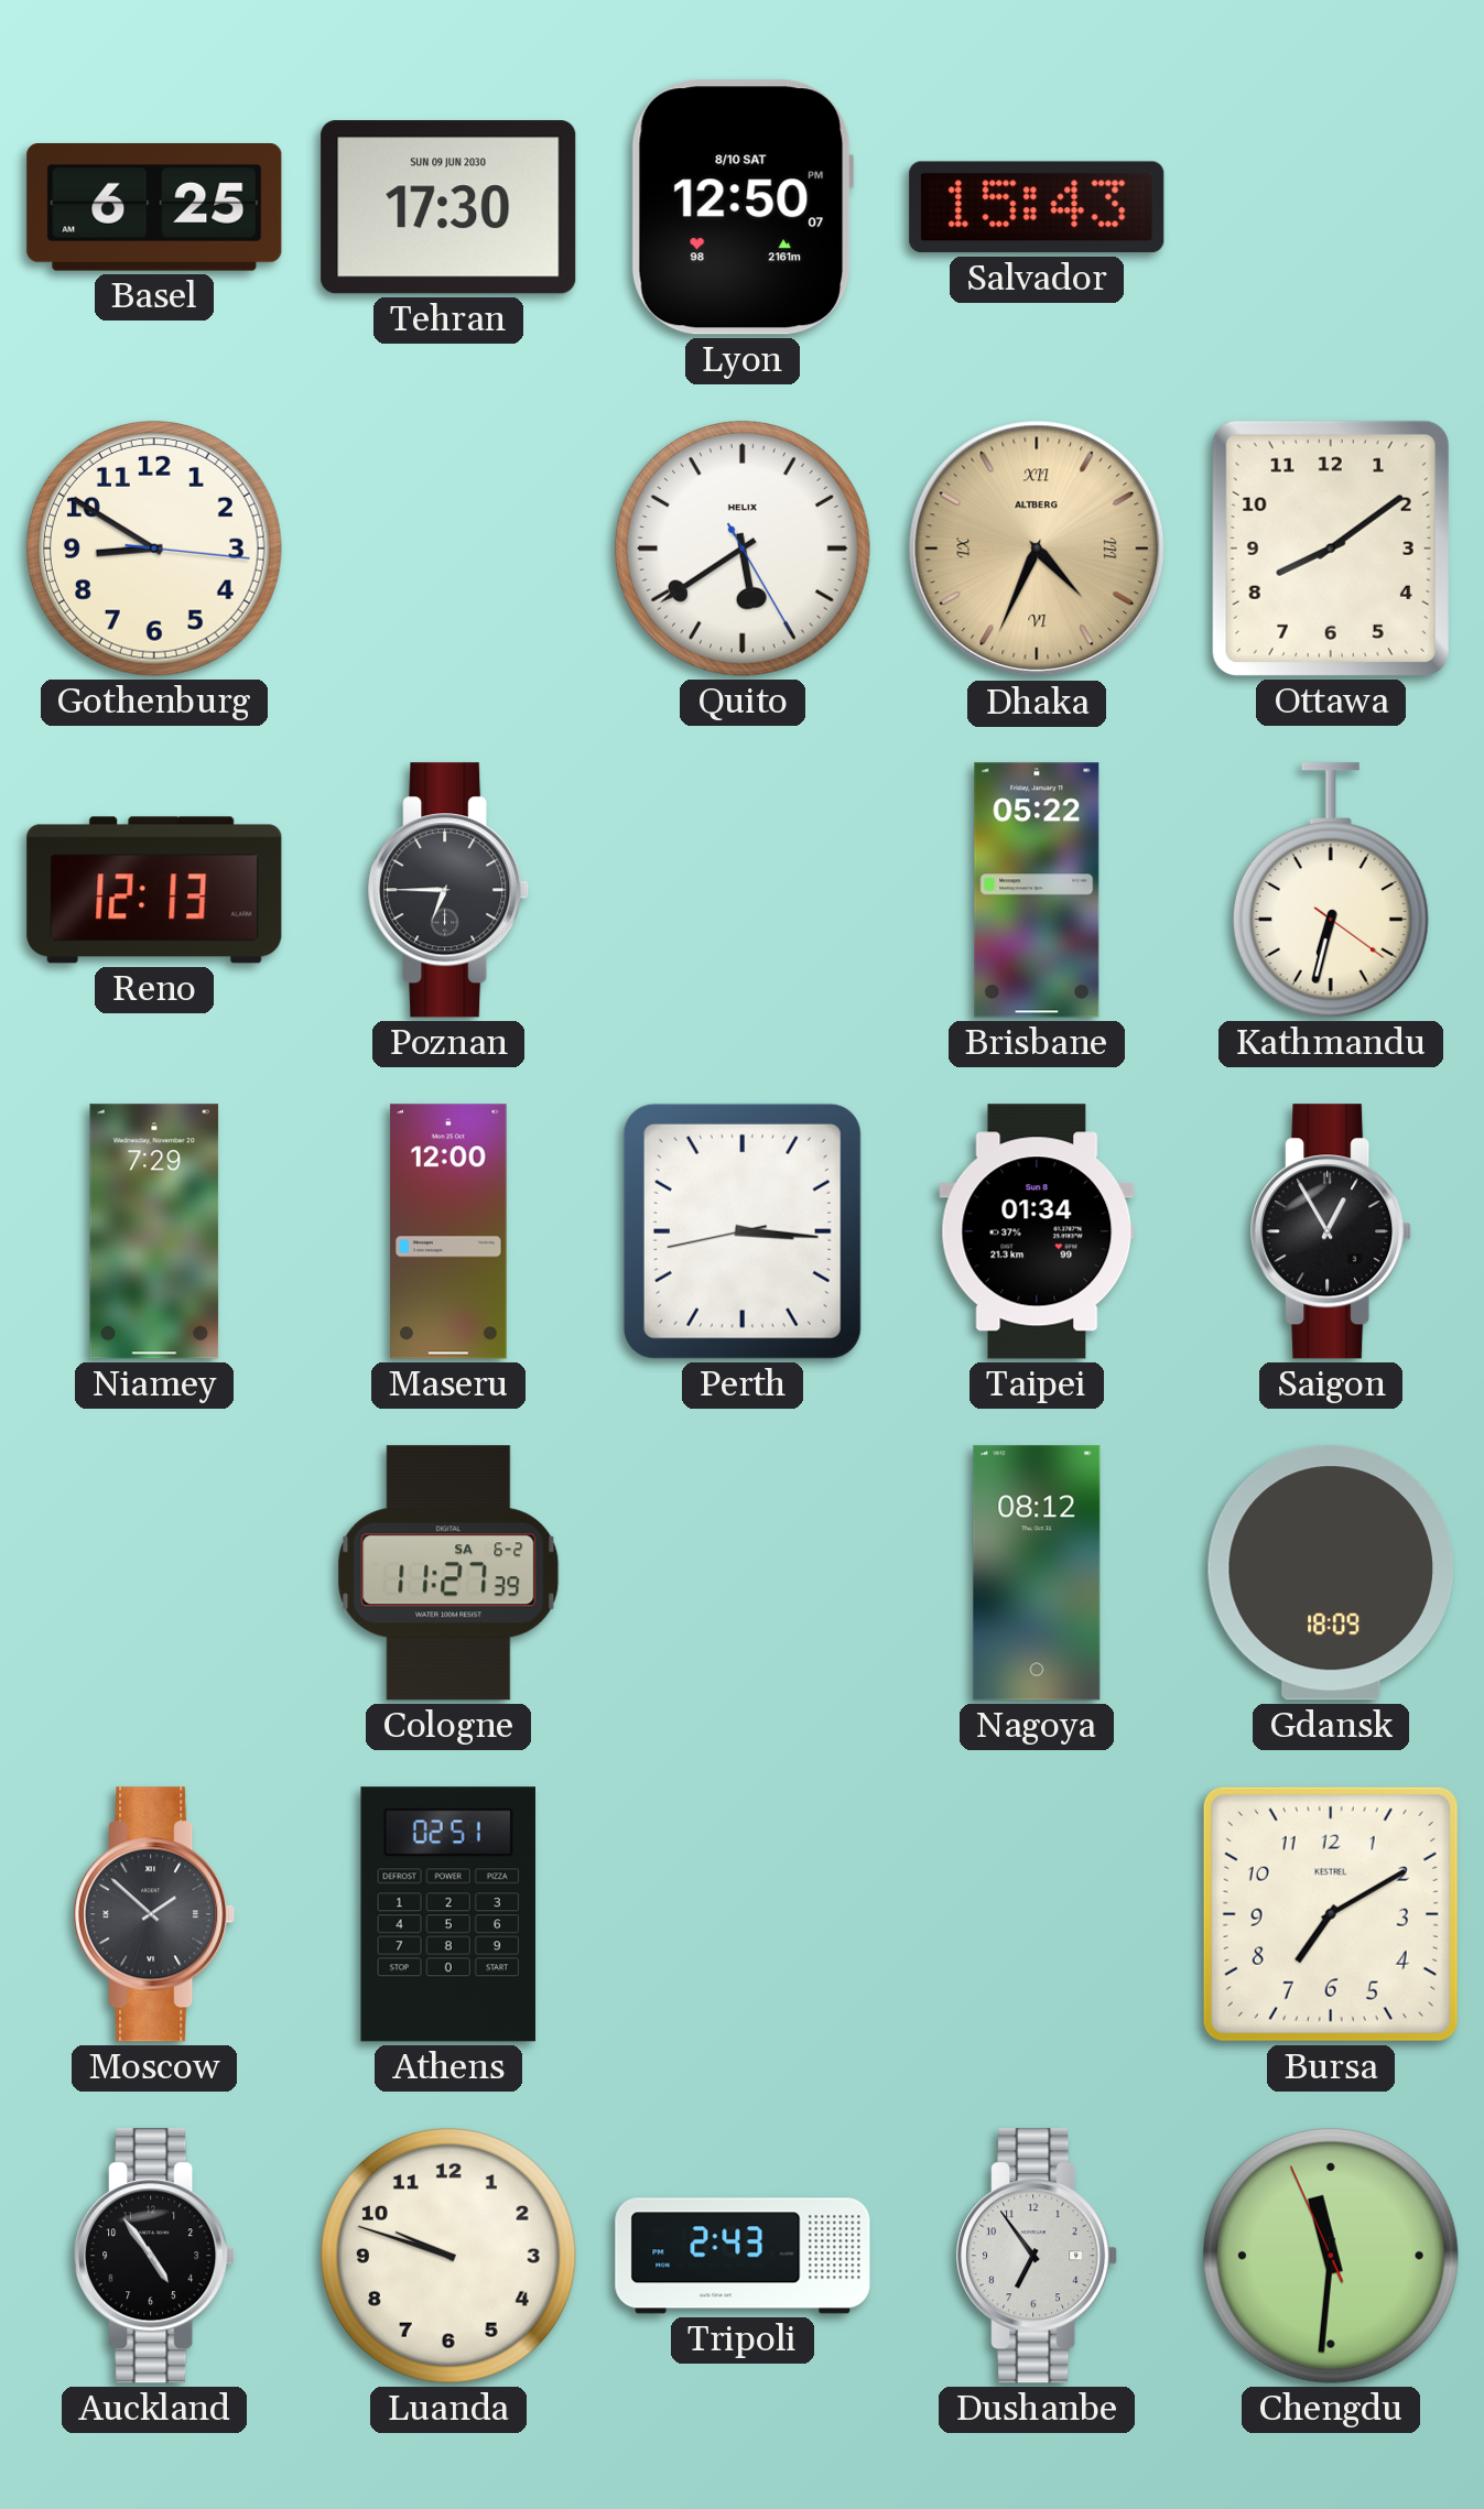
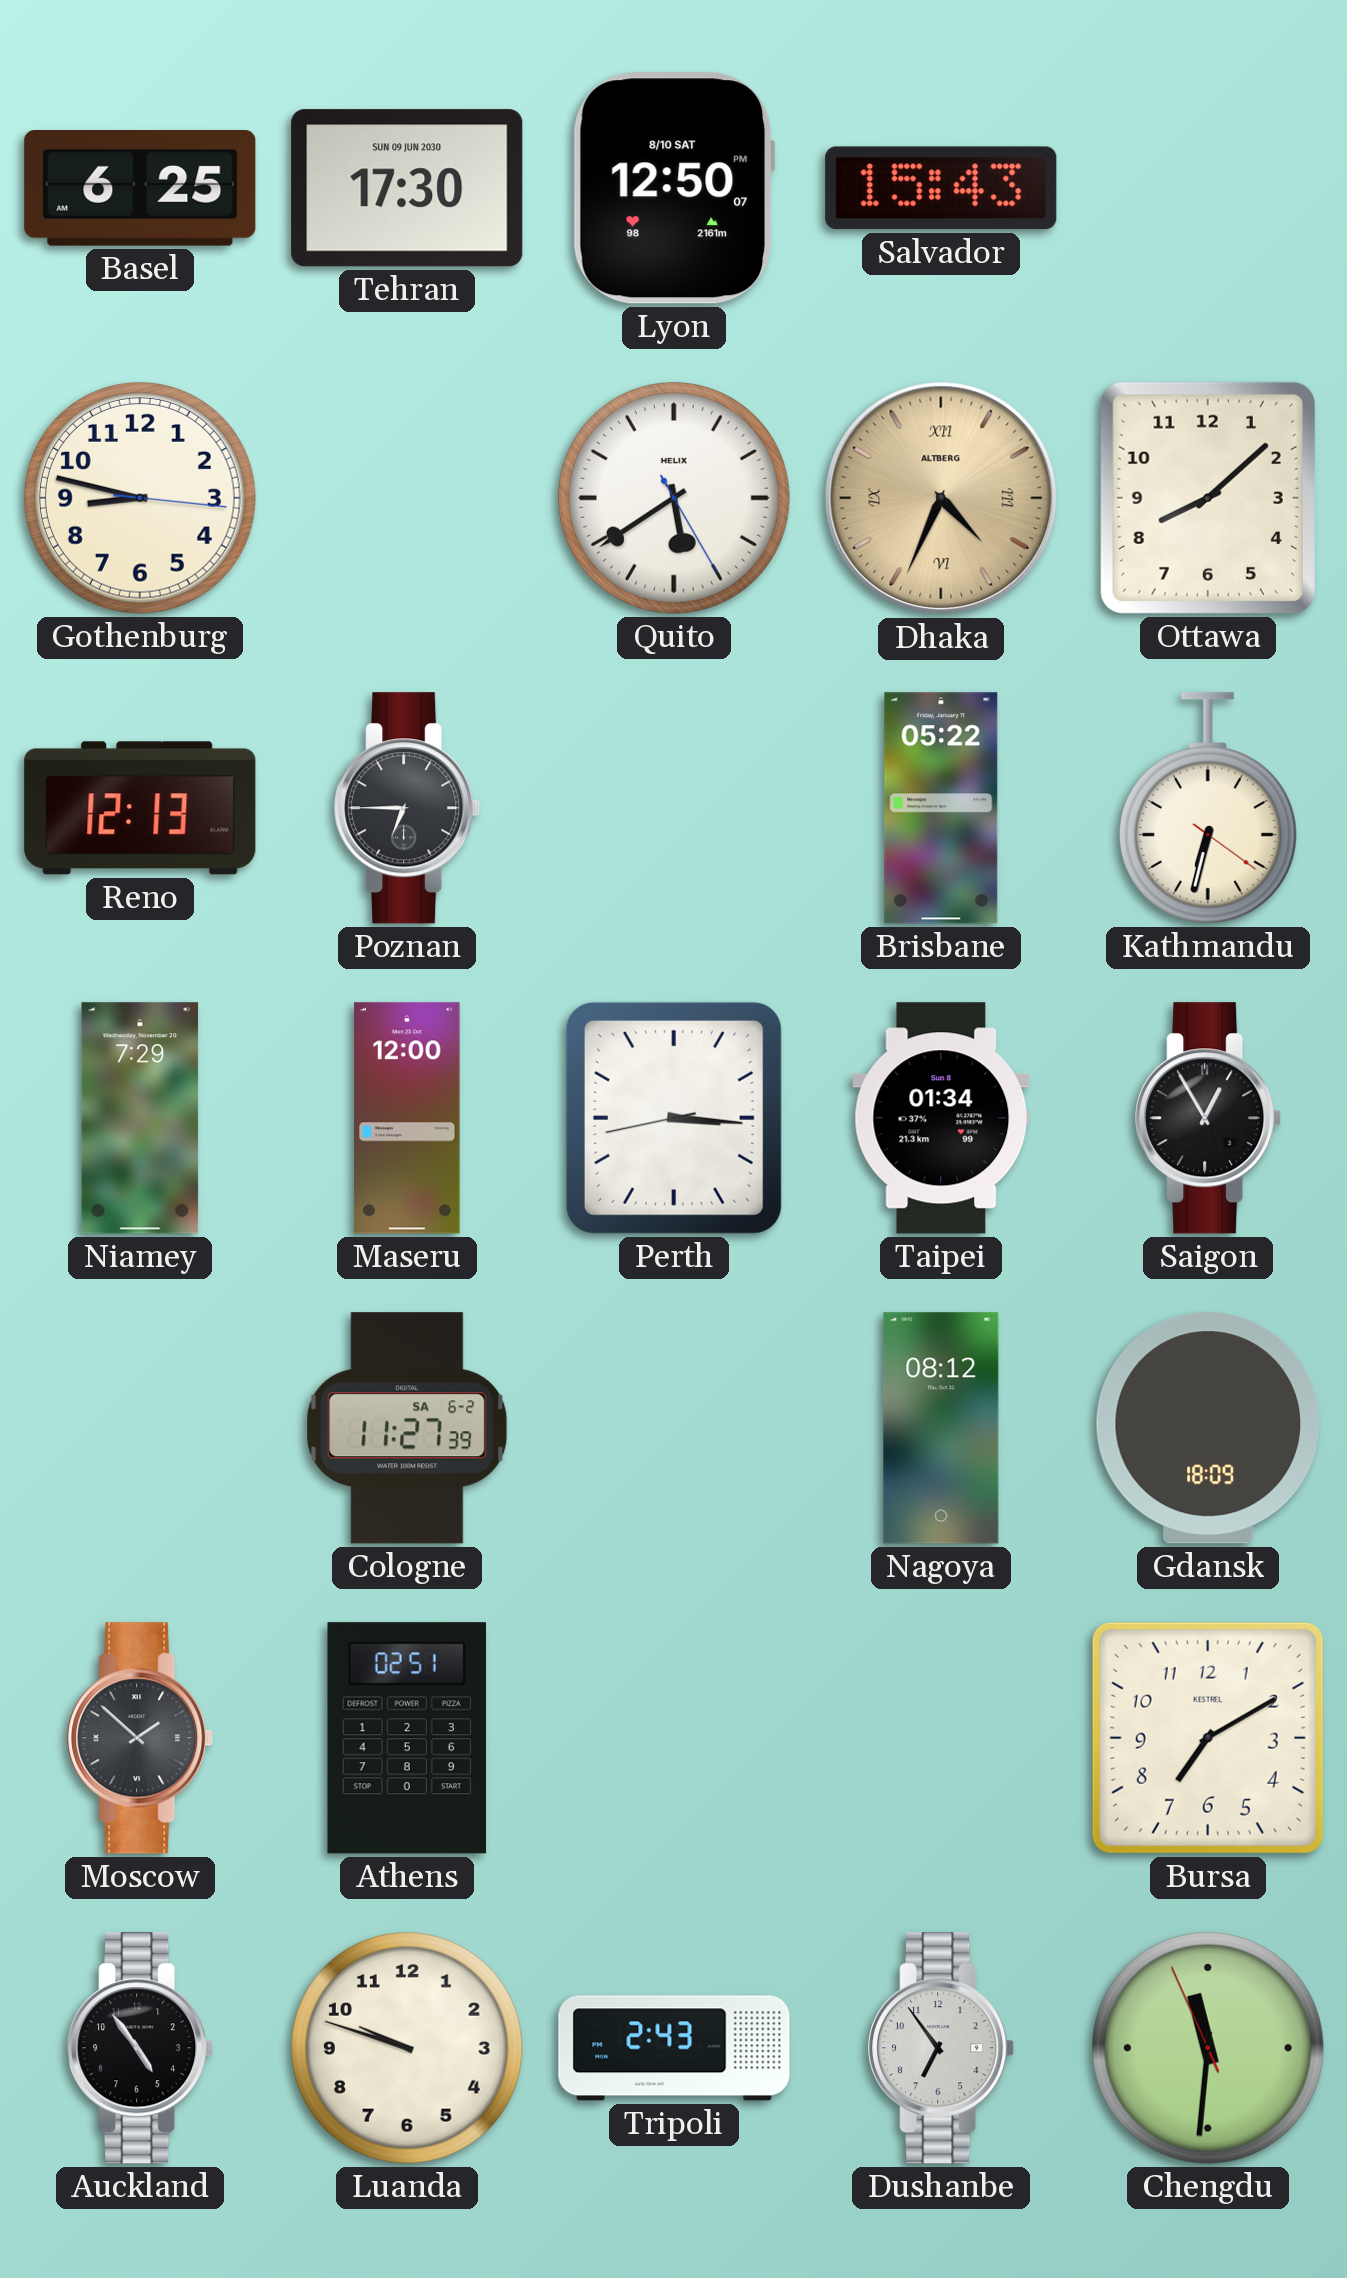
Gothenburg: 8:50 -> 8:47 (140, 498)
Ottawa: 8:09 -> 8:08 (1208, 498)
